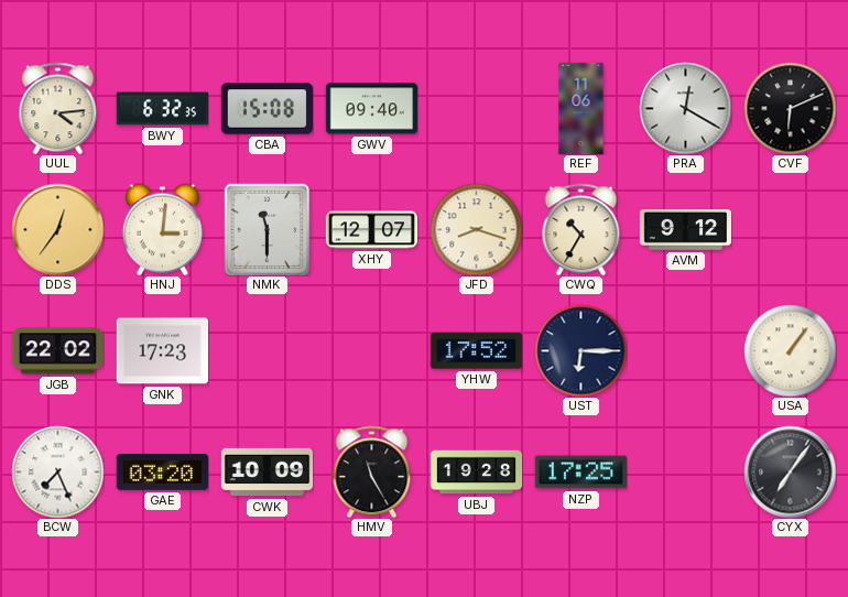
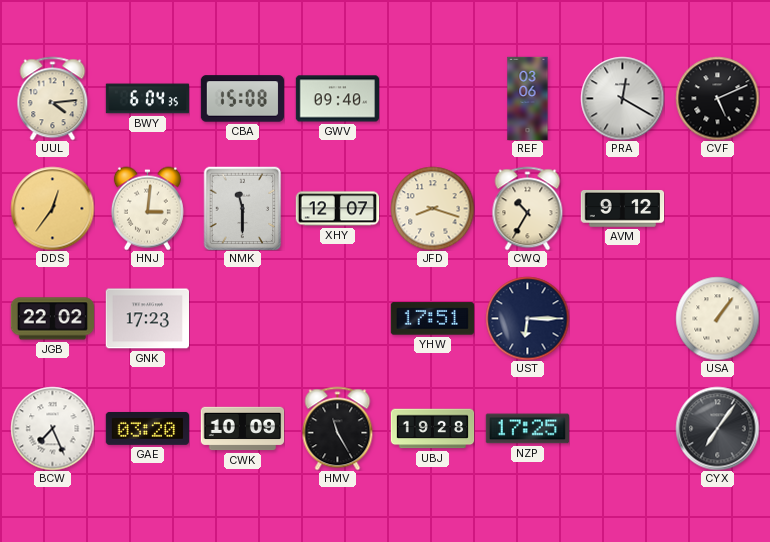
BWY: 6:32 -> 6:04 (147, 99)
REF: 11:06 -> 03:06 (528, 98)
CVF: 6:11 -> 5:11 (717, 98)
YHW: 17:52 -> 17:51 (432, 319)
